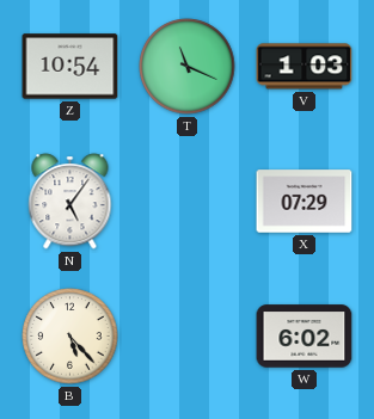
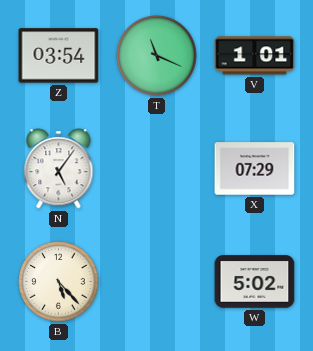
Z: 10:54 -> 03:54 (59, 56)
V: 1:03 -> 1:01 (255, 56)
W: 6:02 -> 5:02 (255, 282)
